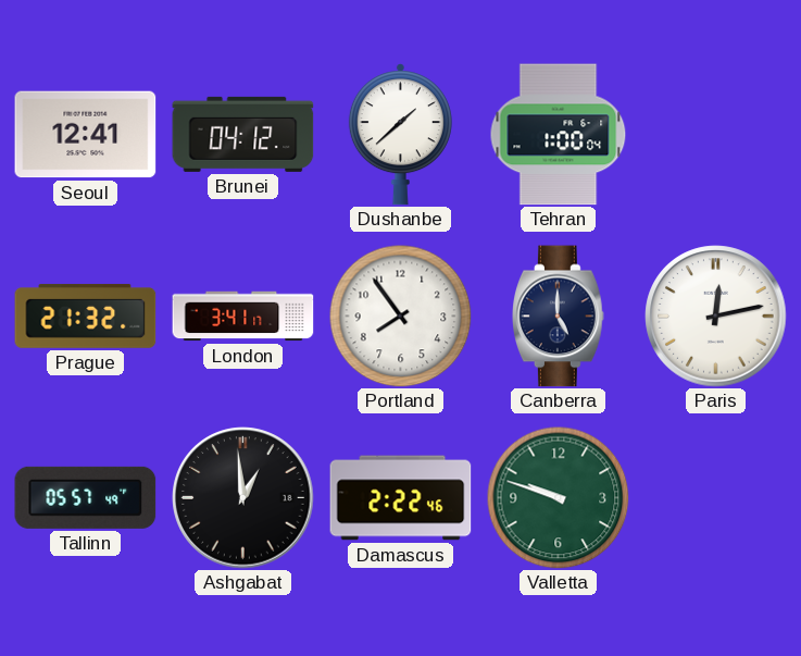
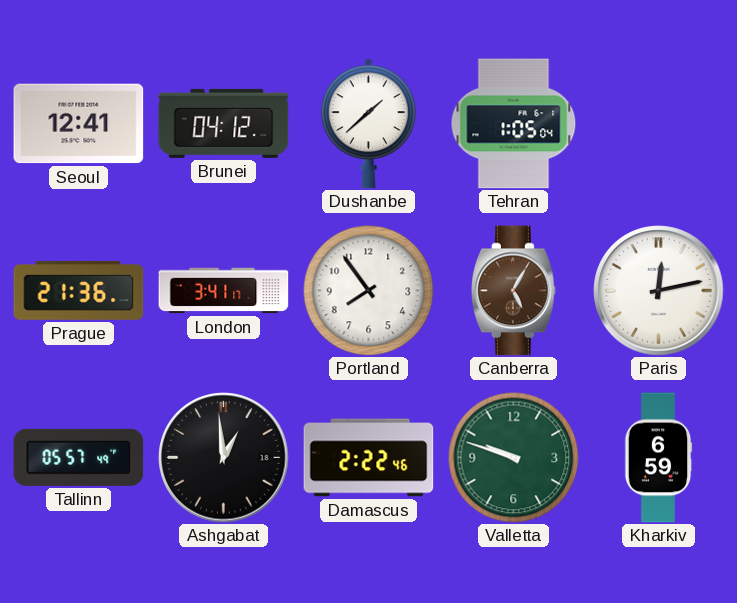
Tehran: 1:00 -> 1:05 (514, 124)
Prague: 21:32 -> 21:36 (79, 290)
Canberra: 5:00 -> 5:05 (514, 291)
Canberra dial: navy -> brown (514, 291)
Kharkiv: none -> 6:59 (658, 458)
